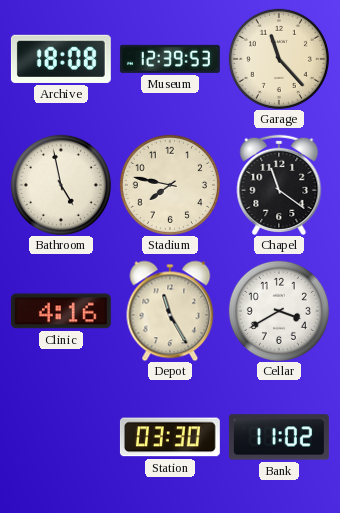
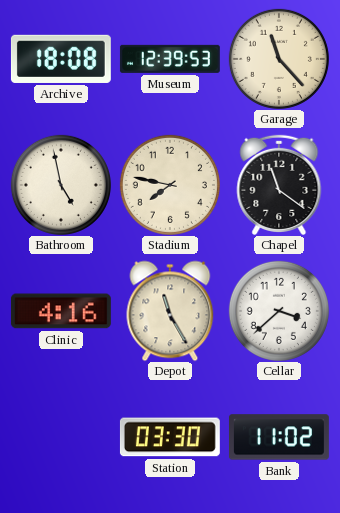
Cellar: 3:40 -> 3:38 (279, 311)
